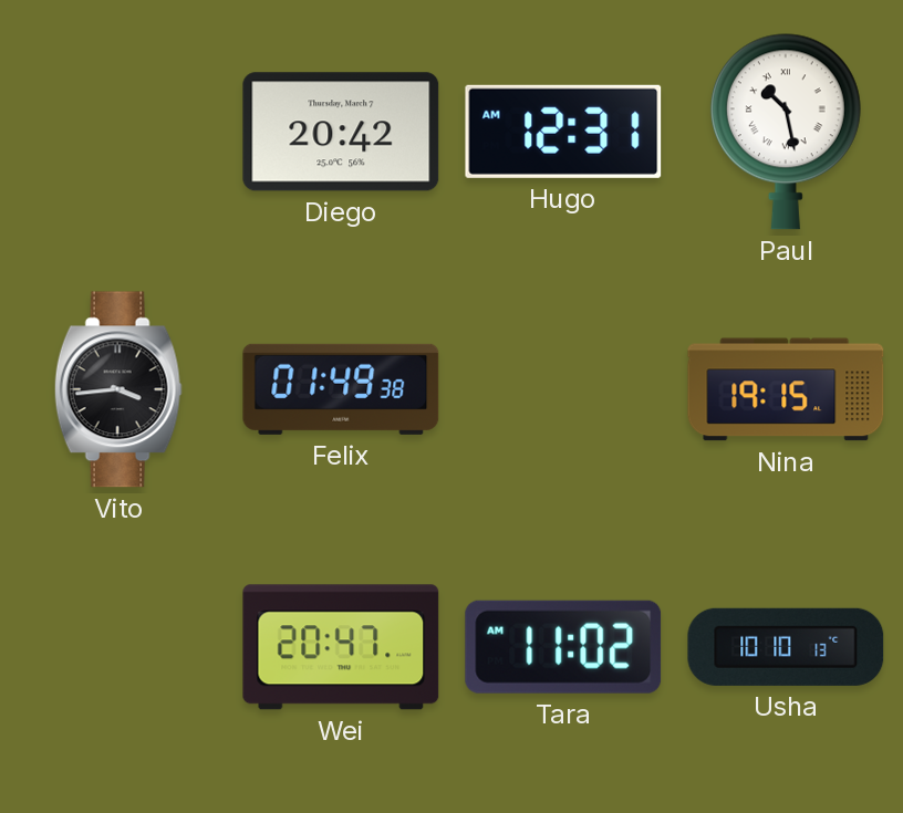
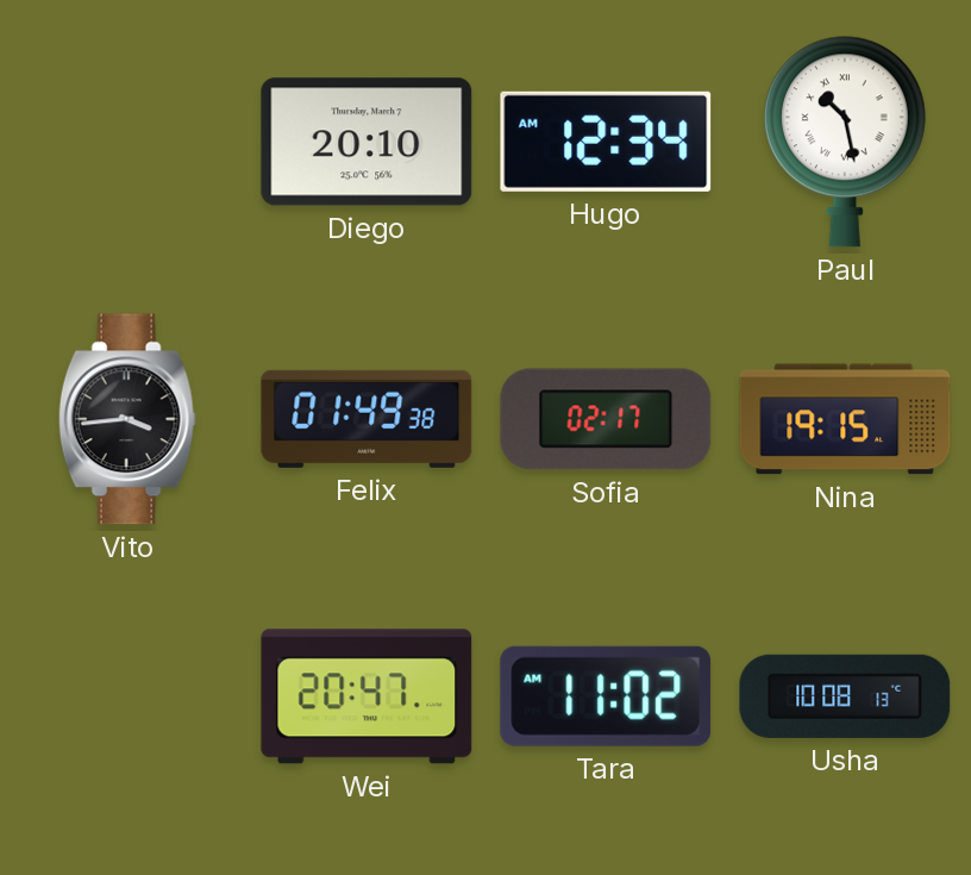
Diego: 20:42 -> 20:10 (367, 142)
Hugo: 12:31 -> 12:34 (606, 142)
Sofia: none -> 02:17 (606, 419)
Usha: 10:10 -> 10:08 (845, 696)
